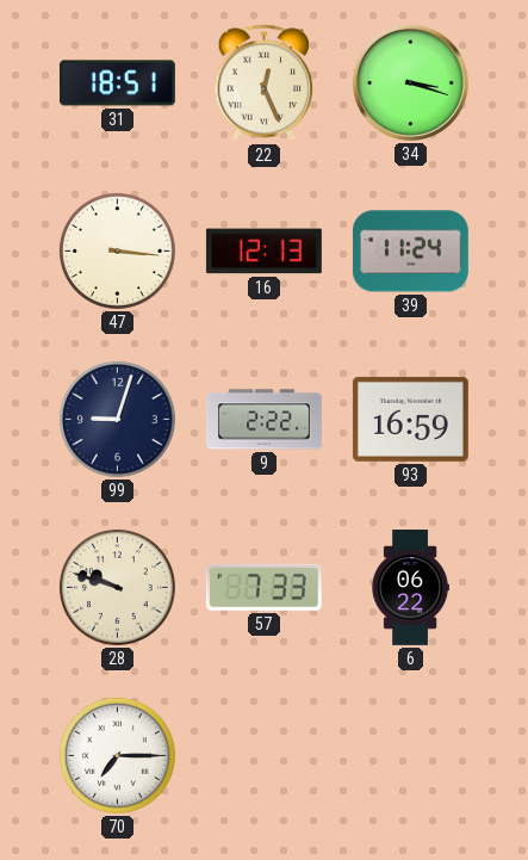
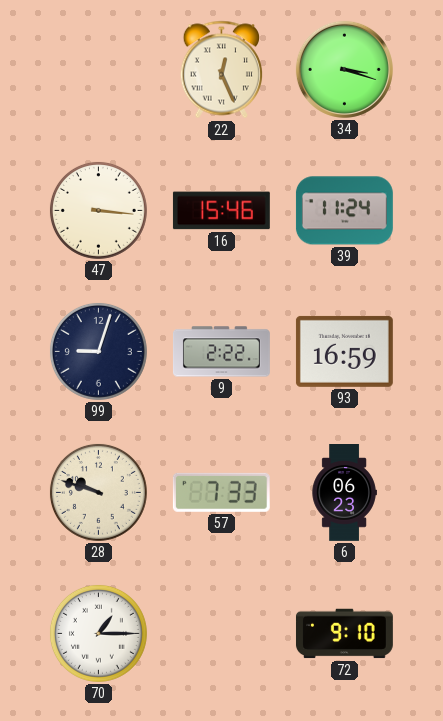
31: 18:51 -> none (117, 83)
16: 12:13 -> 15:46 (221, 211)
6: 06:22 -> 06:23 (344, 493)
70: 7:15 -> 1:15 (98, 633)
72: none -> 9:10 (344, 634)
